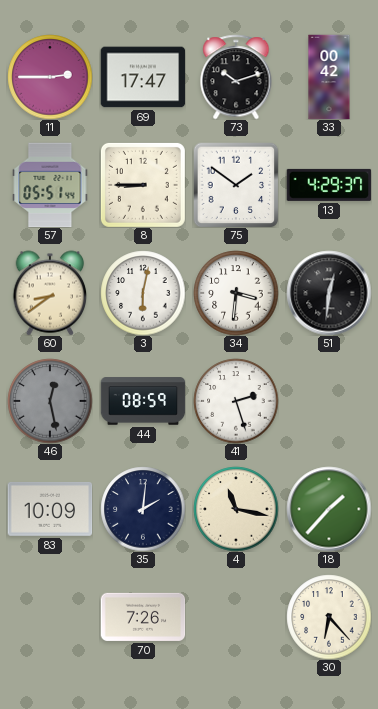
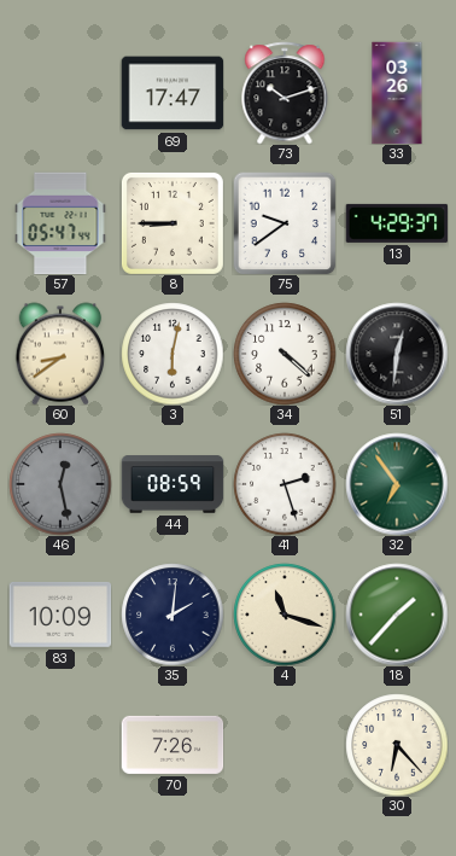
11: 2:45 -> none (50, 77)
33: 00:42 -> 03:26 (397, 93)
57: 05:51 -> 05:47 (60, 223)
75: 1:51 -> 9:39 (285, 223)
34: 3:31 -> 4:22 (285, 354)
32: none -> 6:54 (397, 484)
4: 11:17 -> 11:18 (285, 615)
